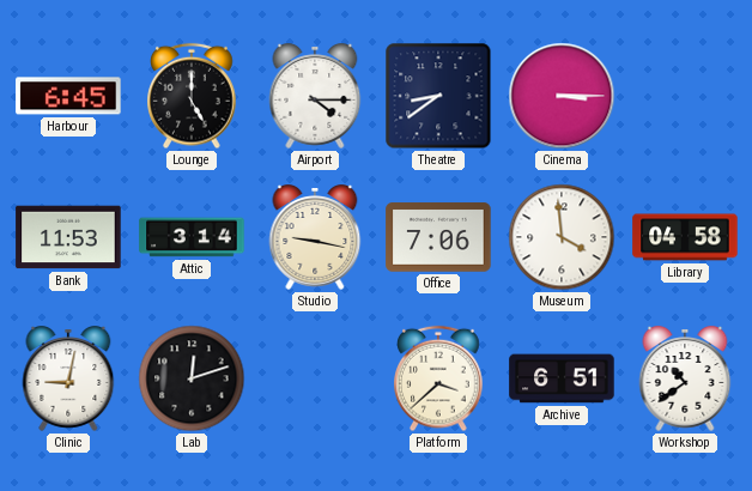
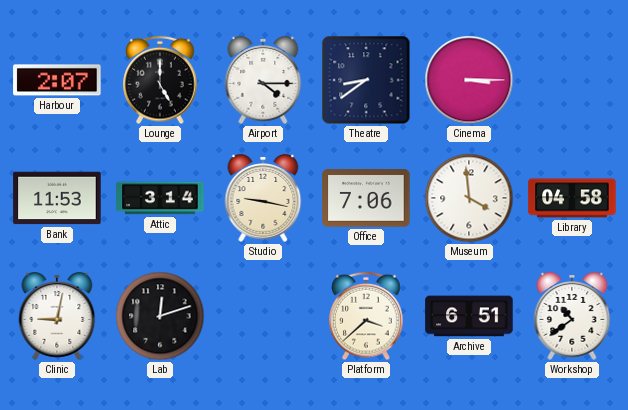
Harbour: 6:45 -> 2:07 (57, 80)
